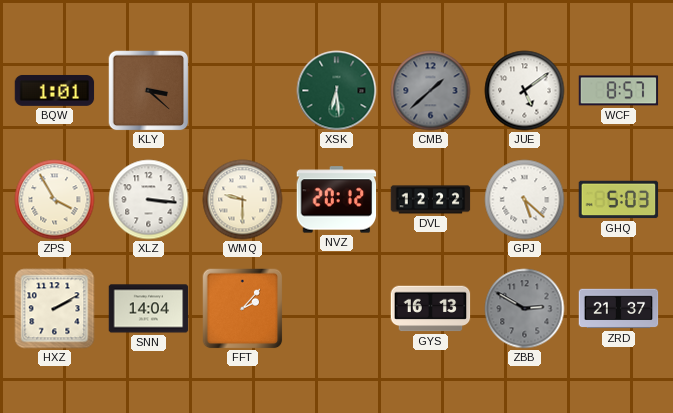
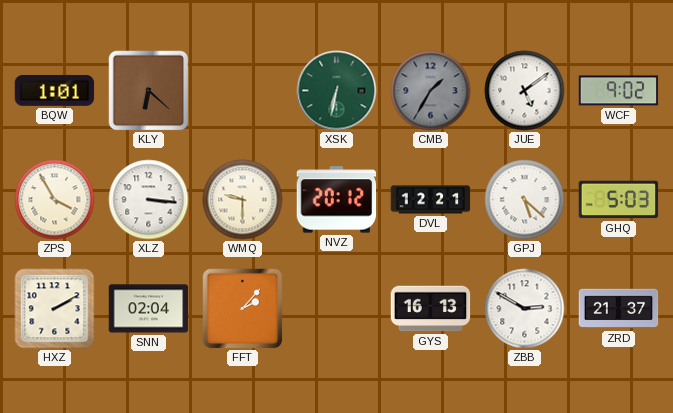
KLY: 3:22 -> 6:22 (149, 91)
XSK: 6:29 -> 6:32 (337, 91)
CMB: 1:38 -> 1:35 (431, 91)
WCF: 8:57 -> 9:02 (619, 91)
DVL: 12:22 -> 12:21 (431, 200)
SNN: 14:04 -> 02:04 (149, 309)
ZBB dial: grey -> white (525, 309)
